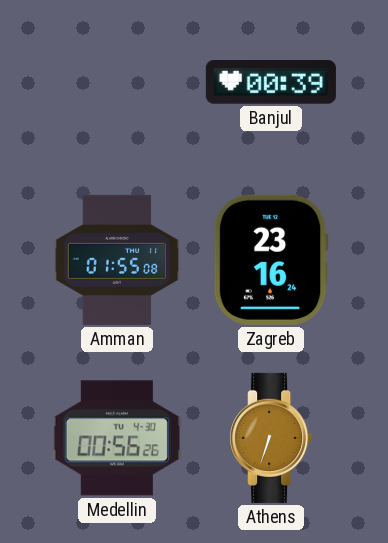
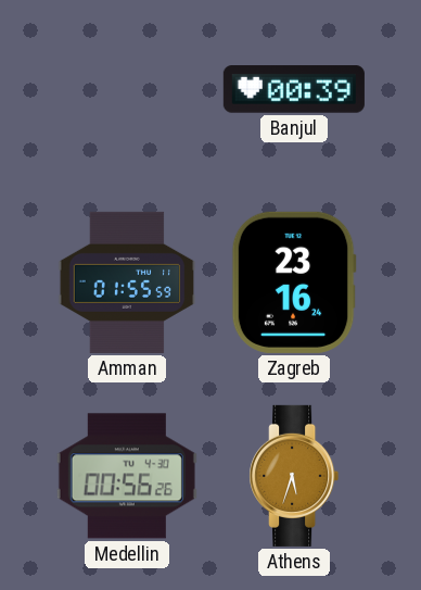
Amman: 01:55:08 -> 01:55:59 (127, 283)
Athens: 6:33 -> 5:33 (294, 476)
